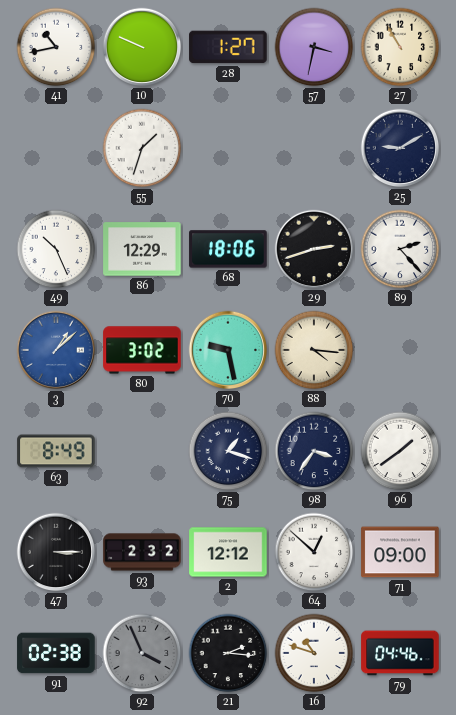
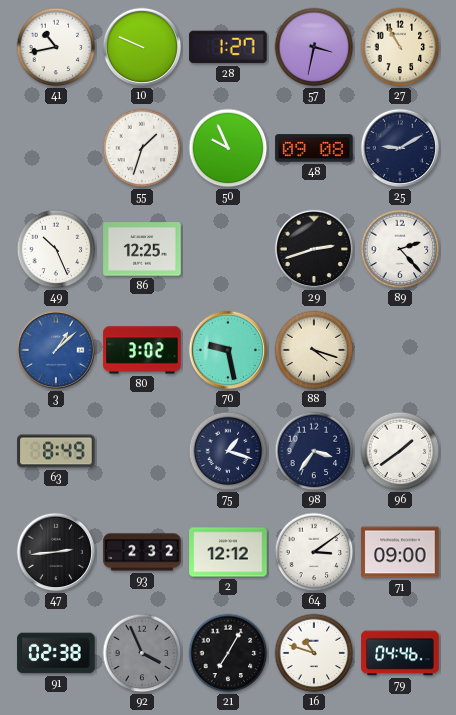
50: none -> 9:56 (228, 148)
48: none -> 09:08 (314, 148)
86: 12:29 -> 12:25 (142, 249)
68: 18:06 -> none (228, 249)
88: 4:16 -> 4:18 (314, 350)
47: 3:15 -> 2:44 (56, 552)
64: 12:52 -> 3:09 (314, 552)
21: 2:16 -> 7:05 (228, 653)
